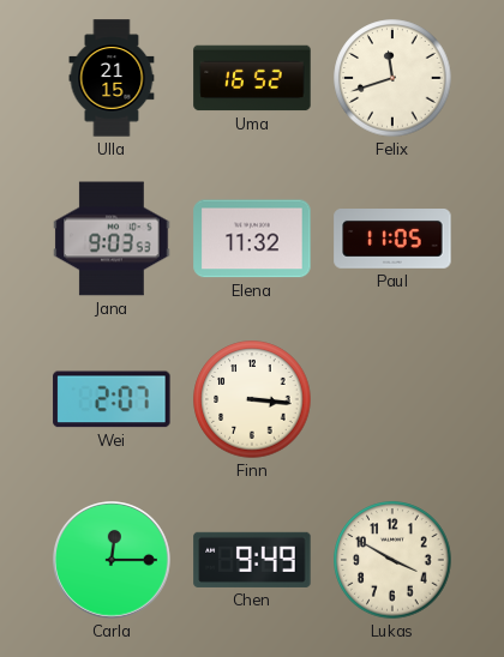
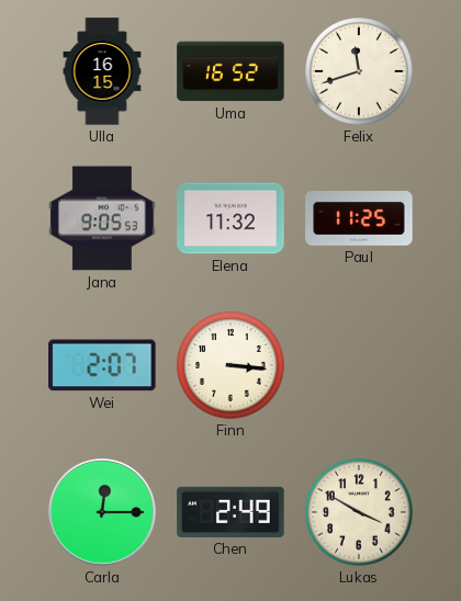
Ulla: 21:15 -> 16:15 (102, 71)
Jana: 9:03 -> 9:05 (102, 218)
Paul: 11:05 -> 11:25 (359, 219)
Chen: 9:49 -> 2:49 (231, 512)
